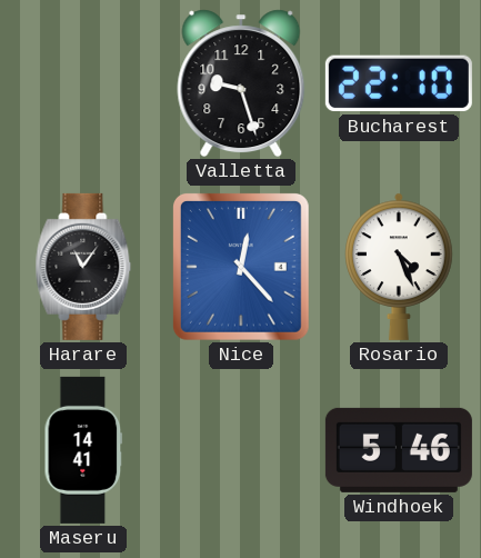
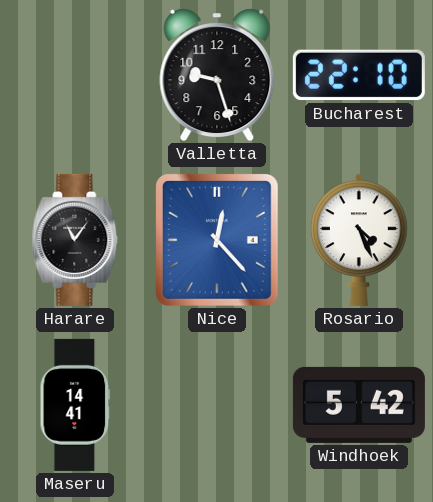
Windhoek: 5:46 -> 5:42 (359, 405)
